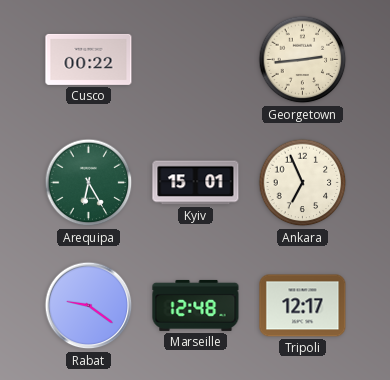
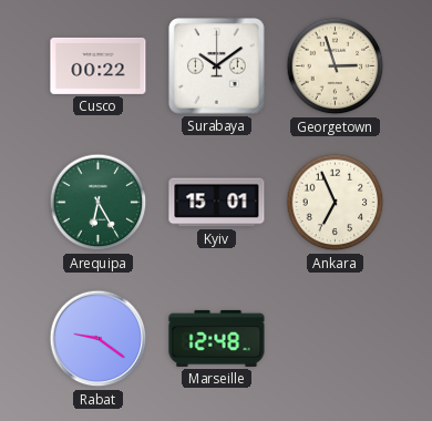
Surabaya: none -> 10:09 (217, 66)
Georgetown: 2:44 -> 2:57 (336, 66)
Tripoli: 12:17 -> none (303, 306)
